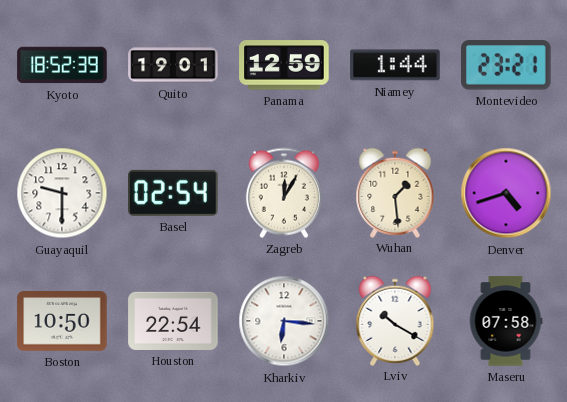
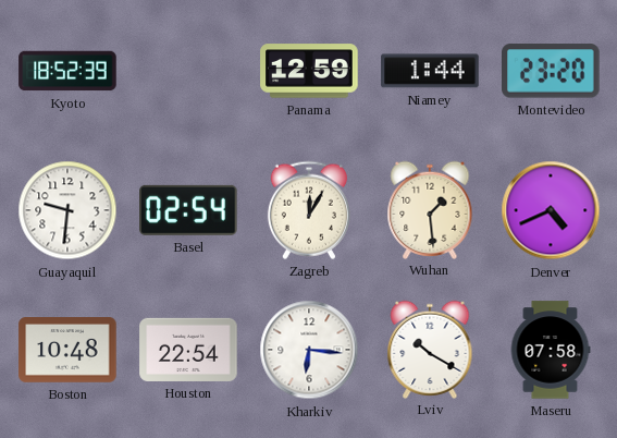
Quito: 19:01 -> none (173, 65)
Montevideo: 23:21 -> 23:20 (552, 71)
Guayaquil: 9:30 -> 9:31 (67, 210)
Denver: 4:42 -> 4:41 (551, 210)
Boston: 10:50 -> 10:48 (67, 351)
